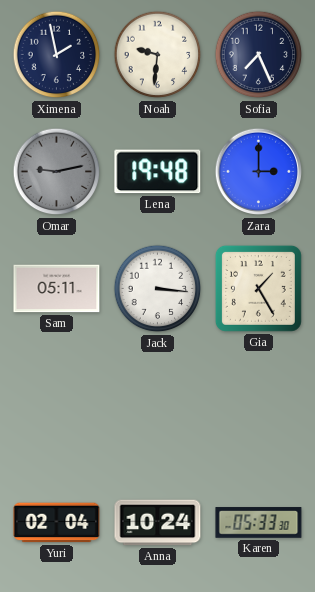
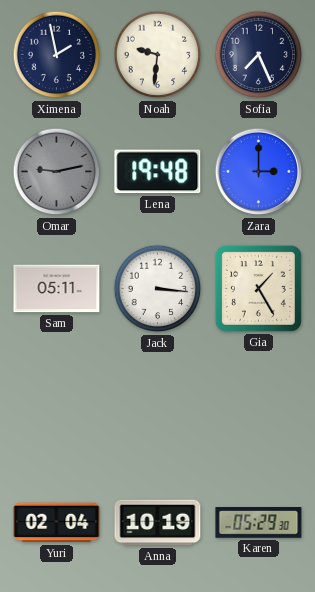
Anna: 10:24 -> 10:19 (158, 523)
Karen: 05:33 -> 05:29 (259, 523)
